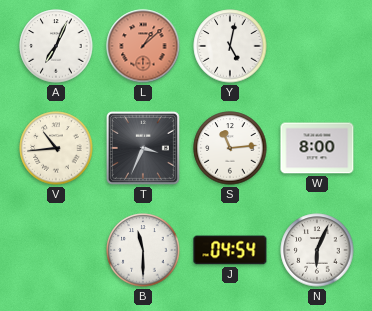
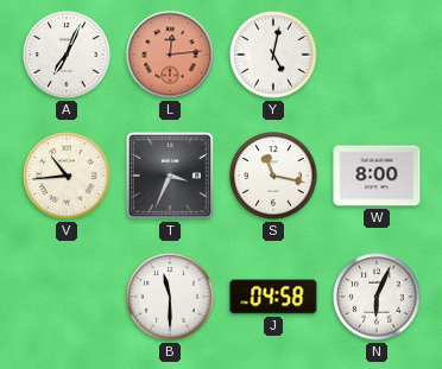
L: 1:08 -> 12:14 (170, 55)
S: 11:14 -> 11:17 (273, 176)
J: 04:54 -> 04:58 (273, 297)
